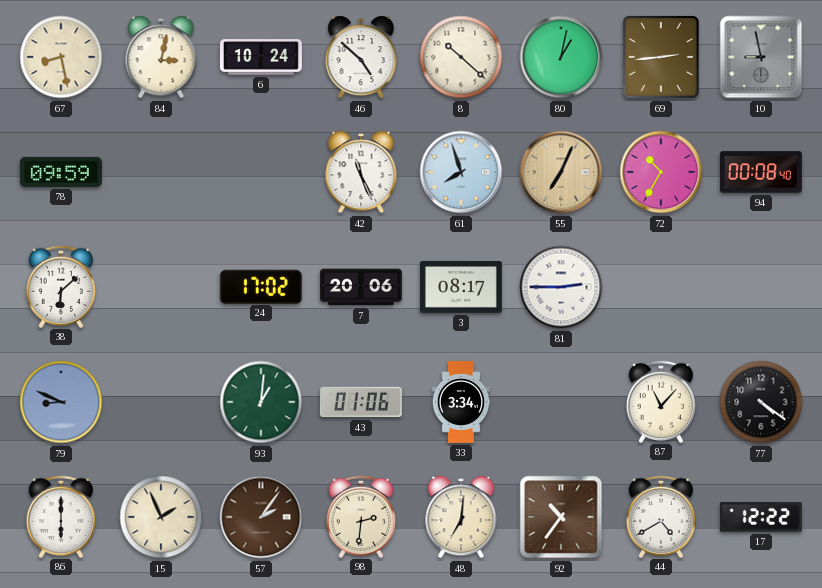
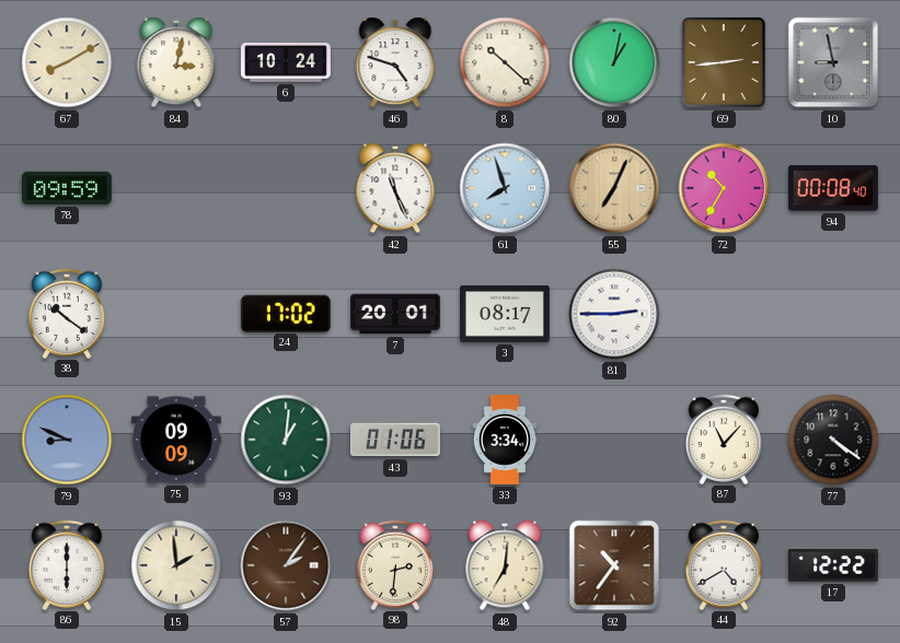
67: 8:28 -> 8:10 (67, 62)
46: 4:52 -> 4:48 (395, 62)
38: 6:08 -> 10:21 (66, 313)
7: 20:06 -> 20:01 (395, 314)
75: none -> 09:09 (176, 440)
15: 1:56 -> 1:59 (176, 565)
